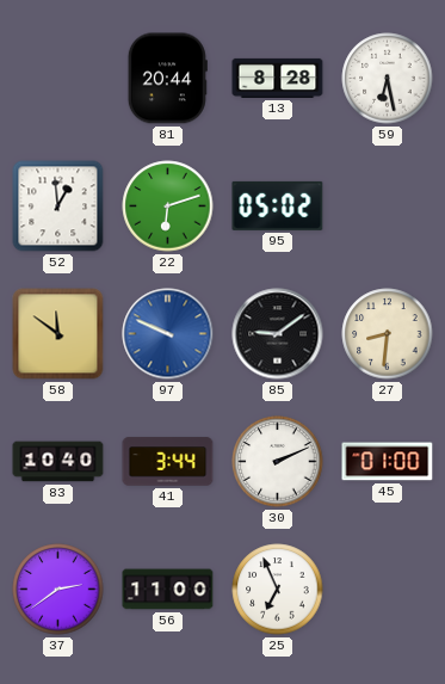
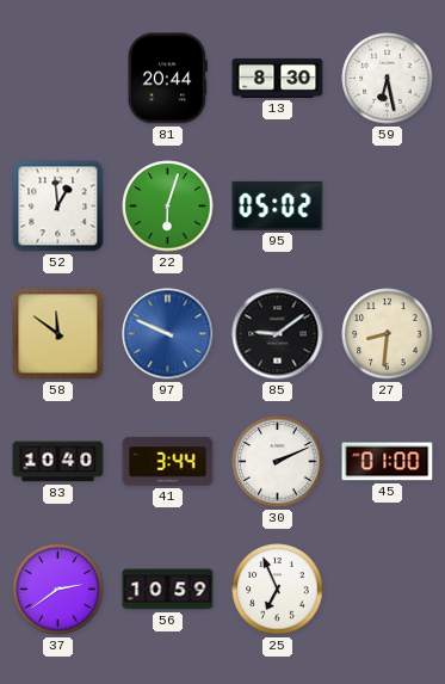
13: 8:28 -> 8:30 (278, 78)
22: 6:12 -> 6:03 (168, 207)
56: 11:00 -> 10:59 (168, 590)
